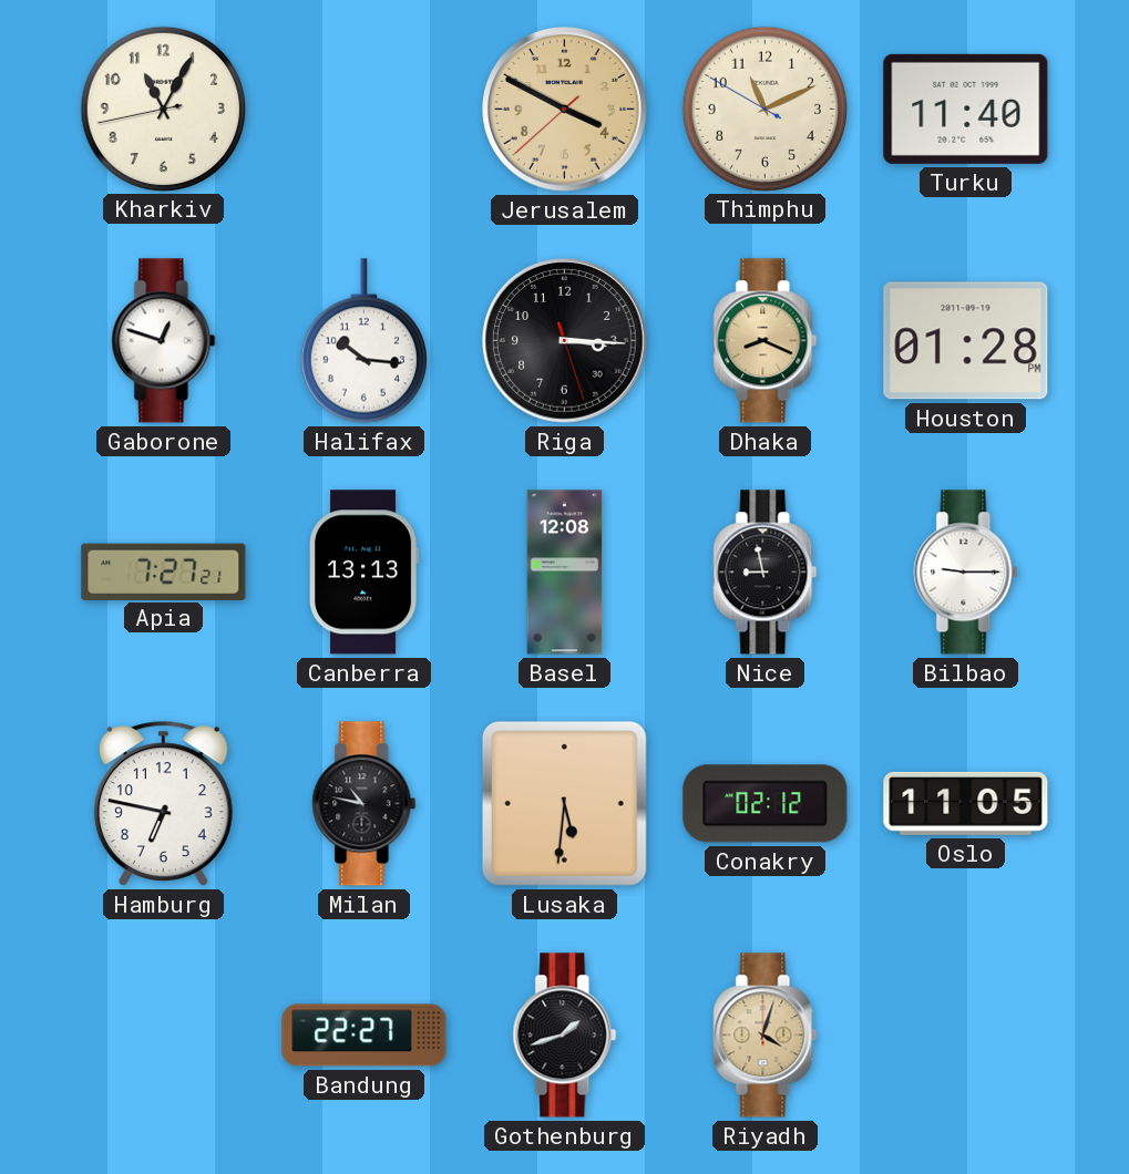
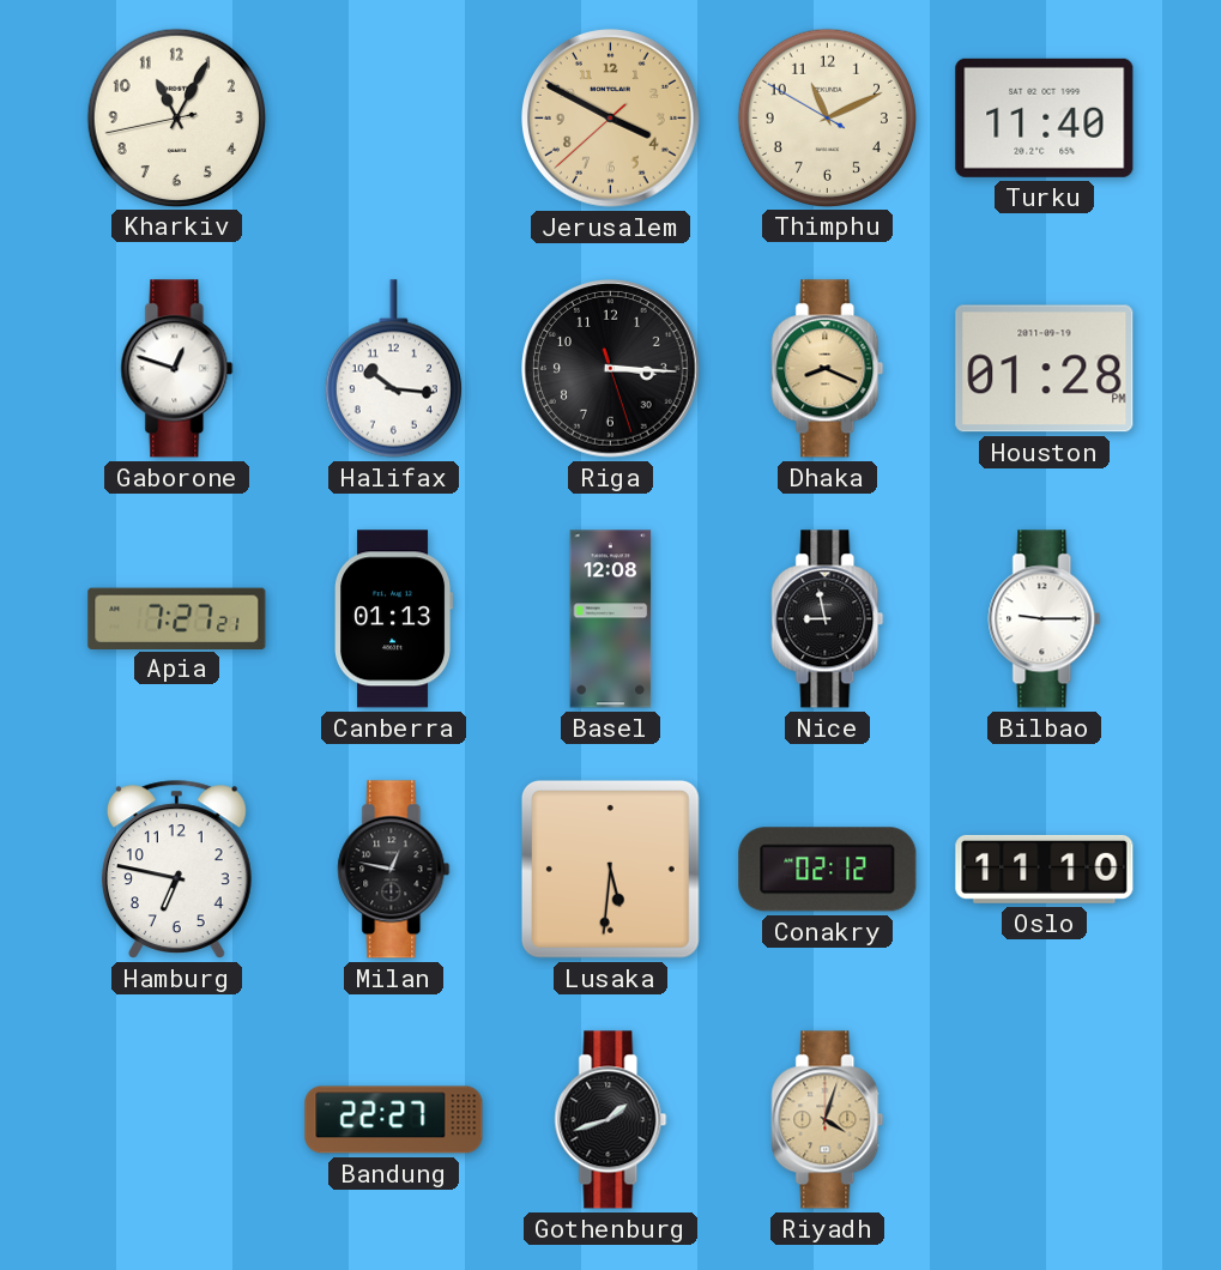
Canberra: 13:13 -> 01:13 (394, 619)
Milan: 10:47 -> 12:47 (394, 870)
Oslo: 11:05 -> 11:10 (1045, 869)
